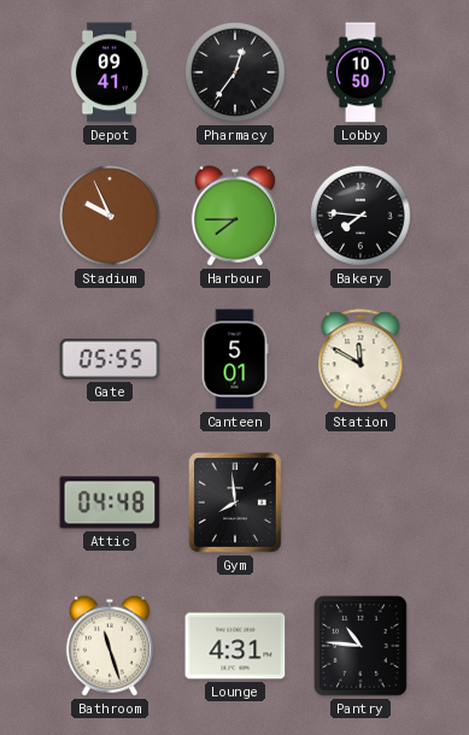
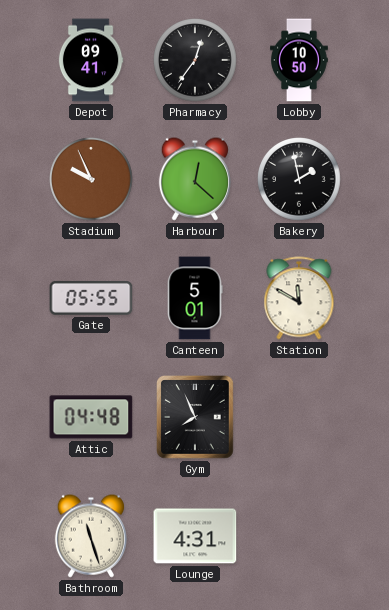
Harbour: 7:45 -> 12:22 (195, 179)
Bakery: 7:46 -> 1:58 (300, 180)
Gym: 7:59 -> 7:56 (196, 418)
Pantry: 10:46 -> none (362, 647)
